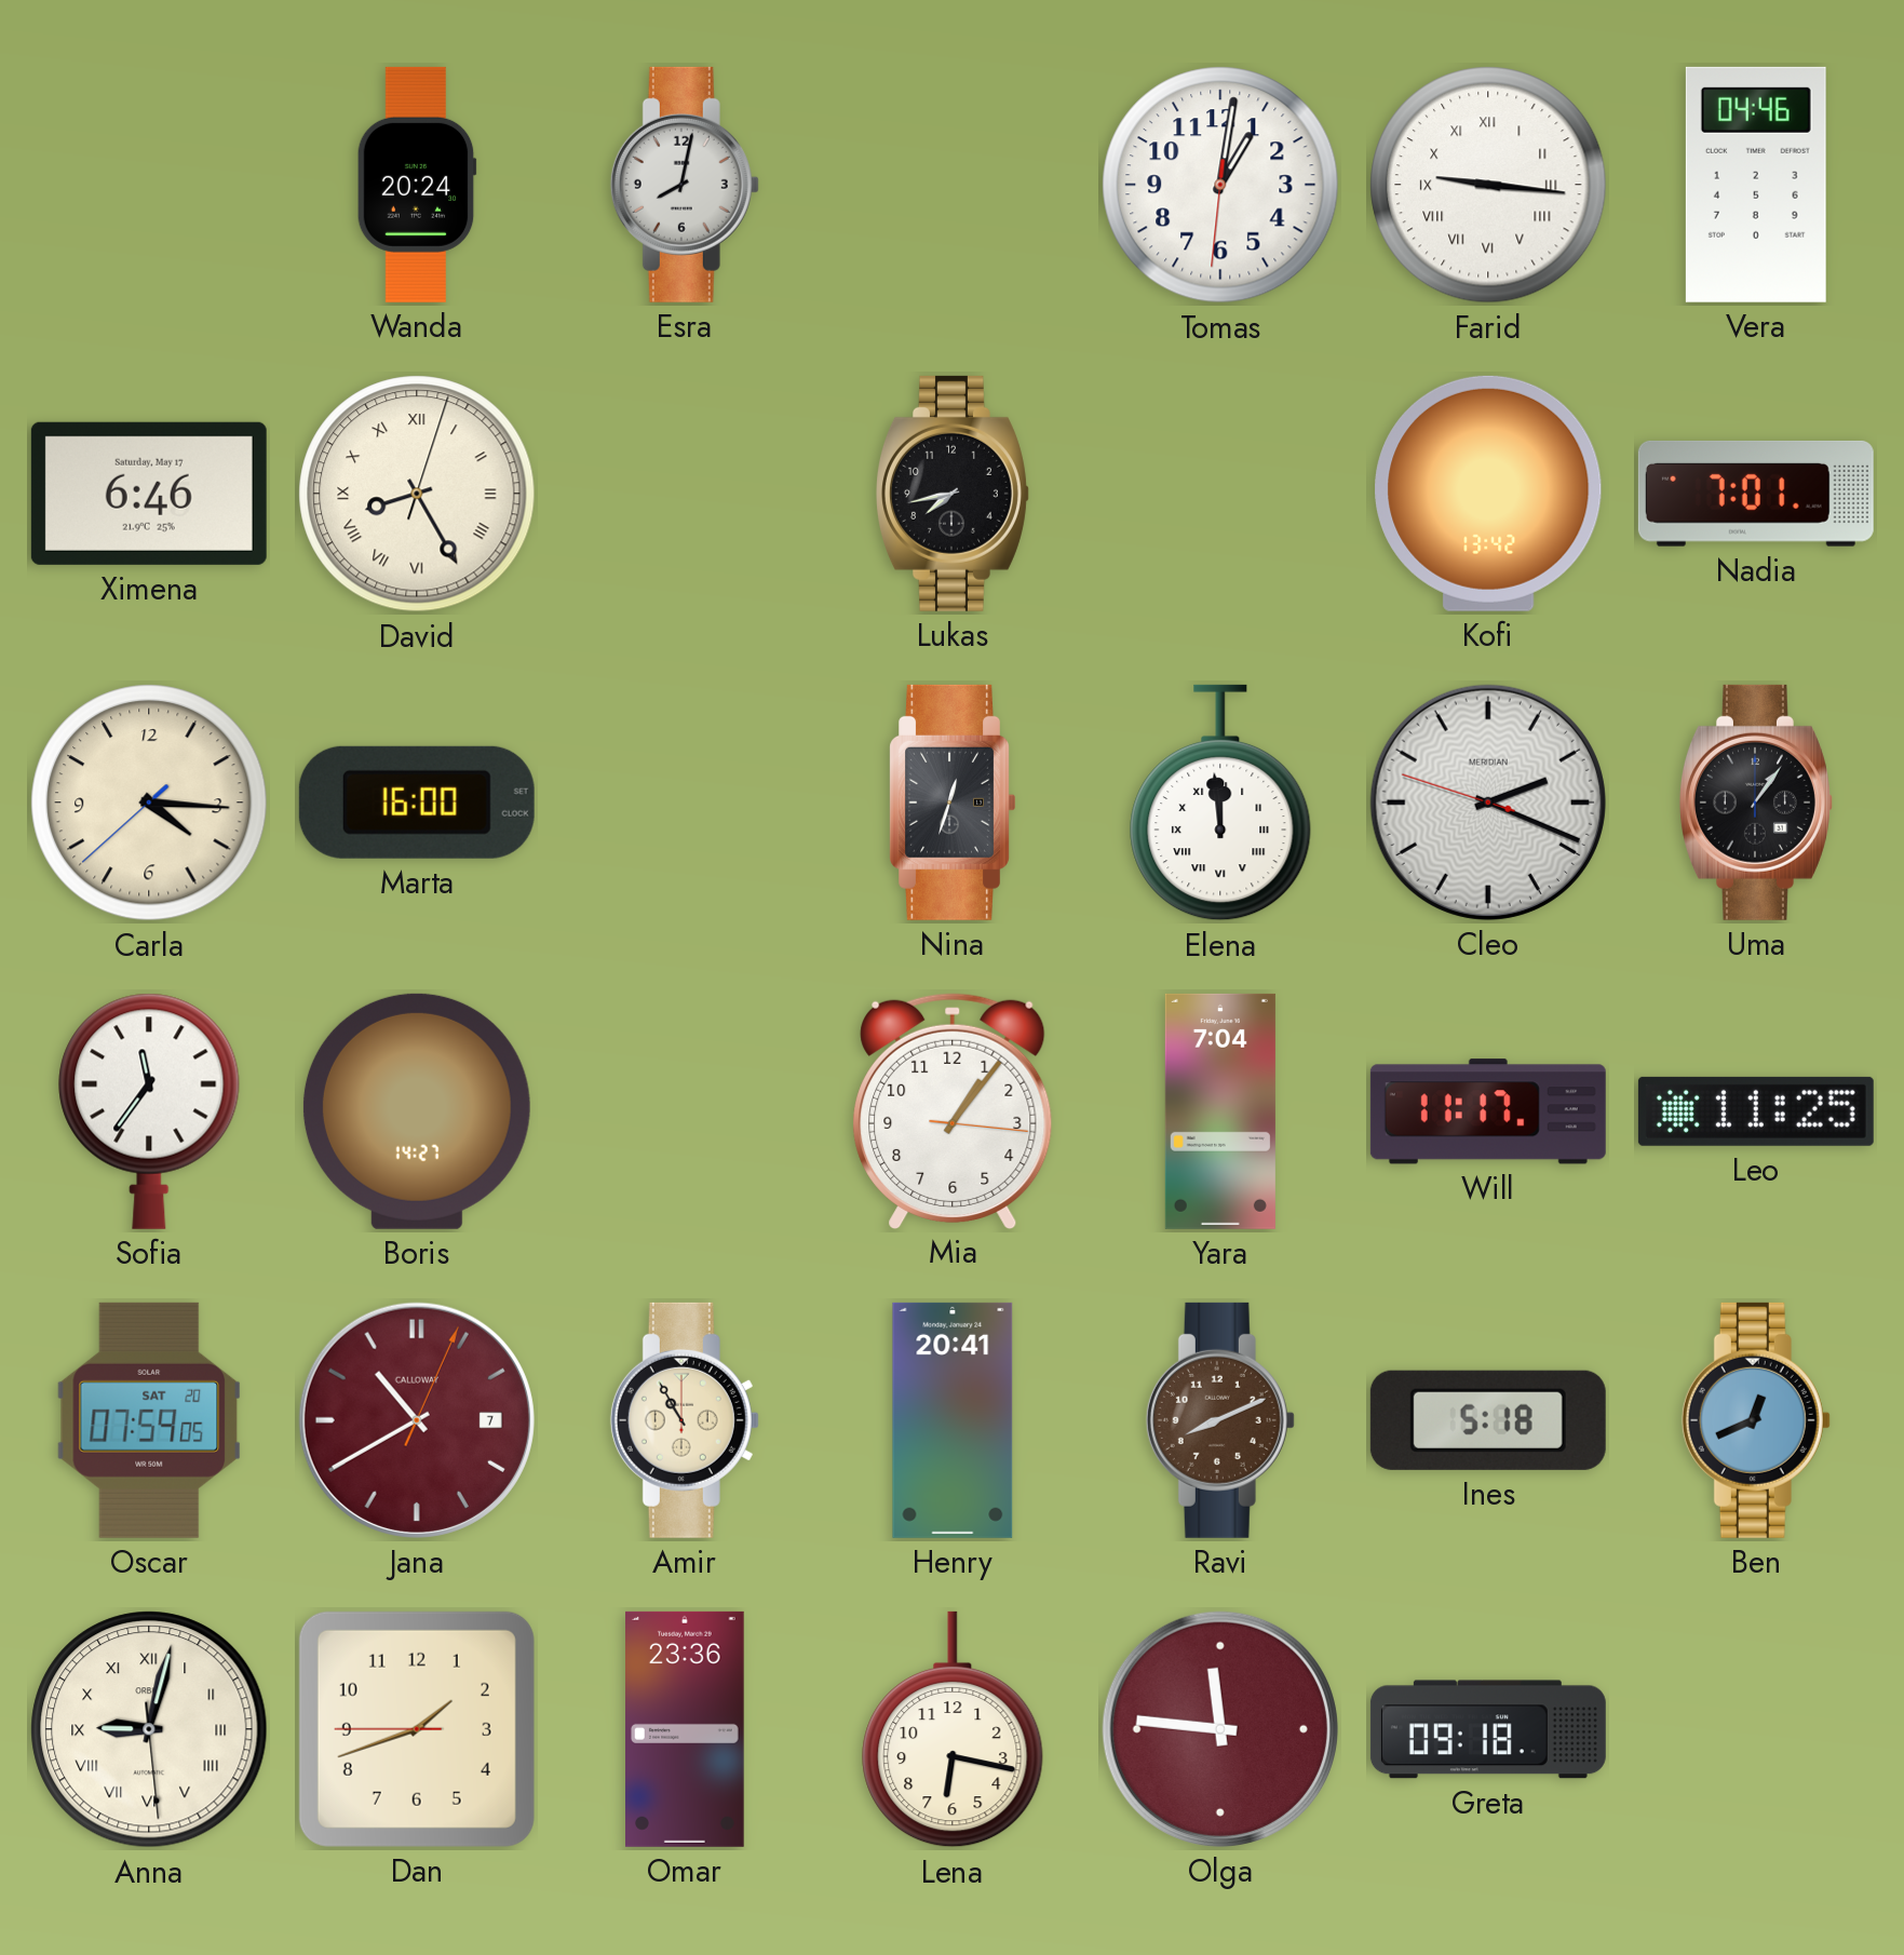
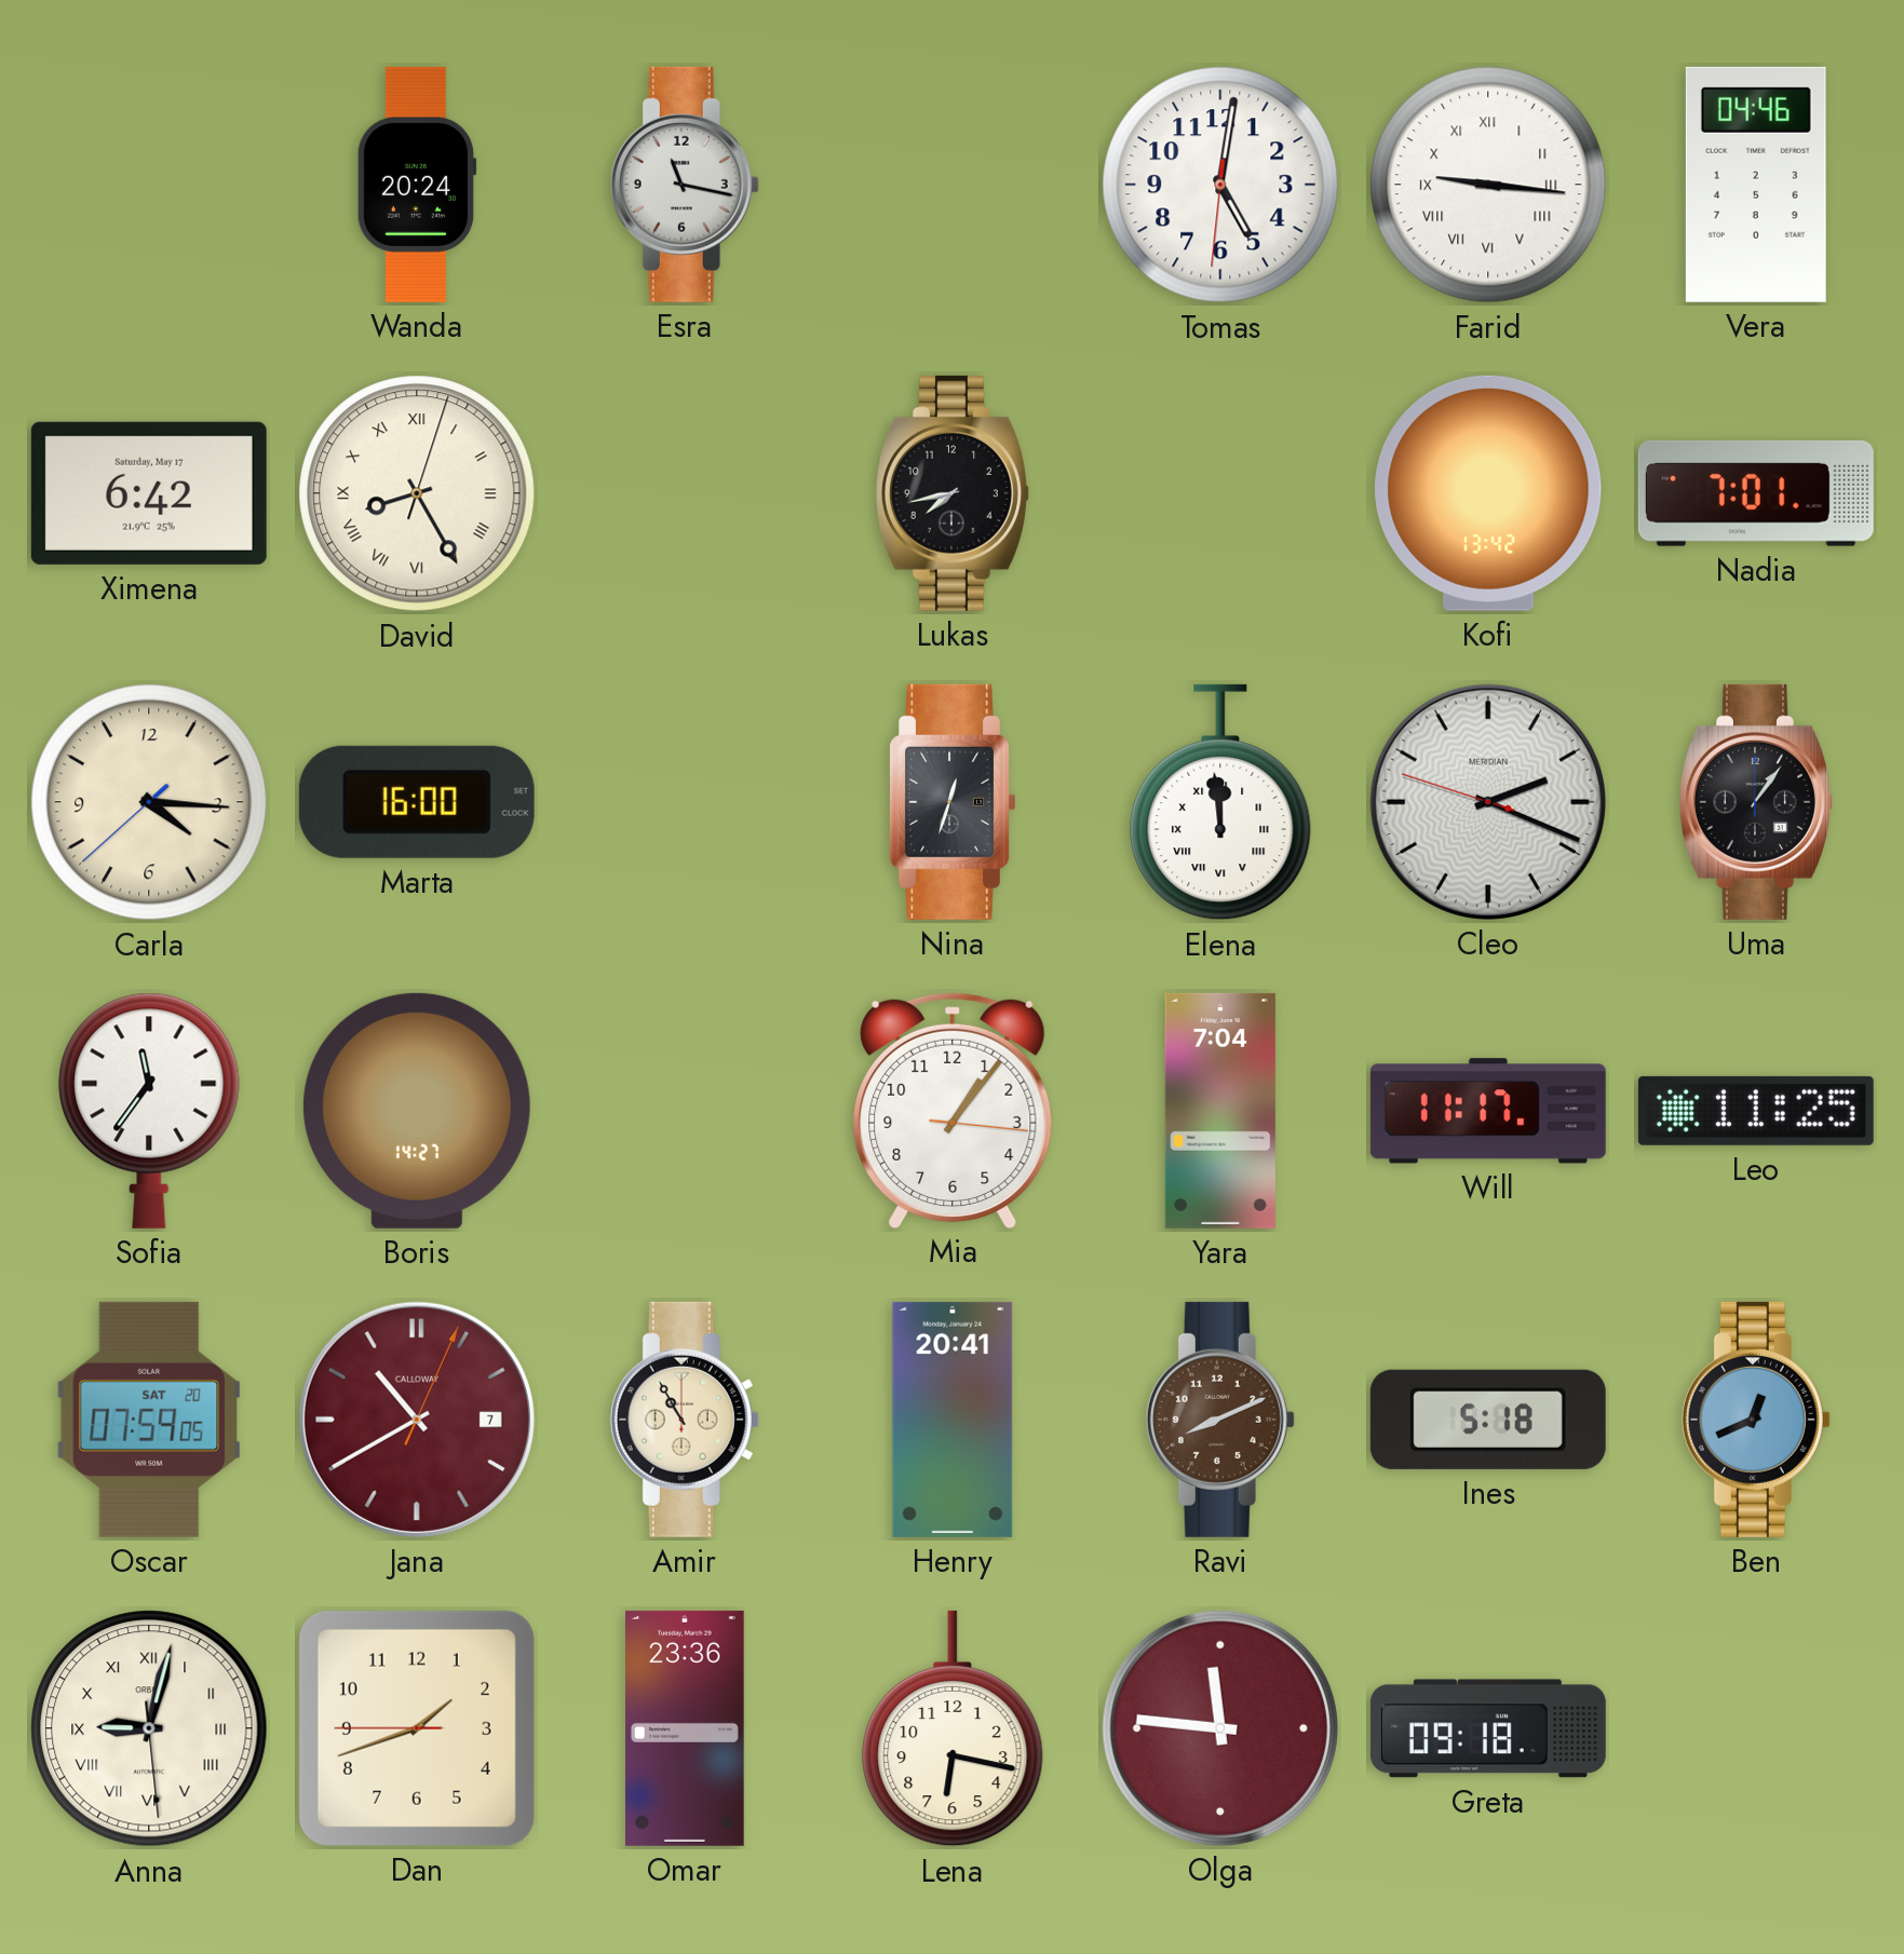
Esra: 8:02 -> 11:17 (685, 185)
Tomas: 1:01 -> 5:01 (1220, 185)
Ximena: 6:46 -> 6:42 (149, 493)
